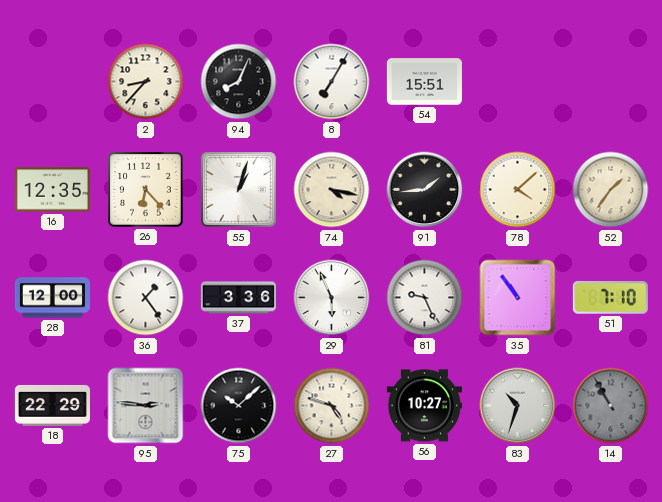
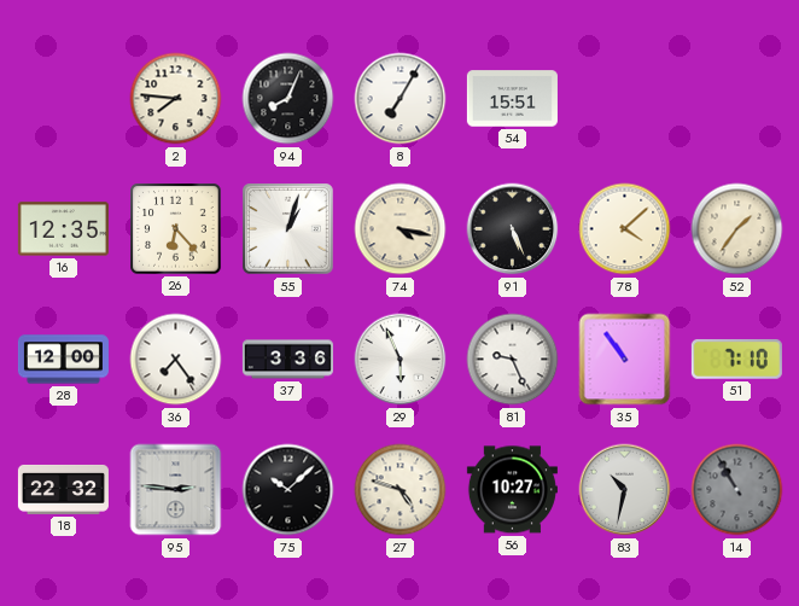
2: 8:37 -> 7:46 (176, 99)
91: 1:44 -> 5:26 (513, 229)
36: 1:24 -> 7:24 (176, 360)
18: 22:29 -> 22:32 (63, 490)
83: 10:33 -> 10:32 (625, 490)
